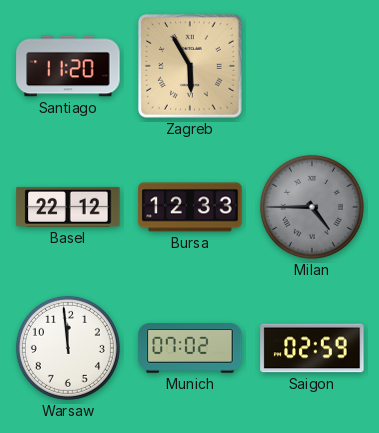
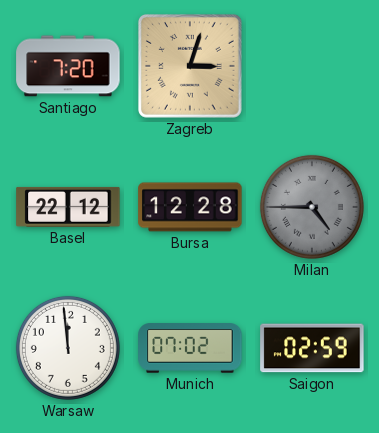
Santiago: 11:20 -> 7:20 (68, 66)
Zagreb: 5:55 -> 3:03 (190, 66)
Bursa: 12:33 -> 12:28 (190, 207)
